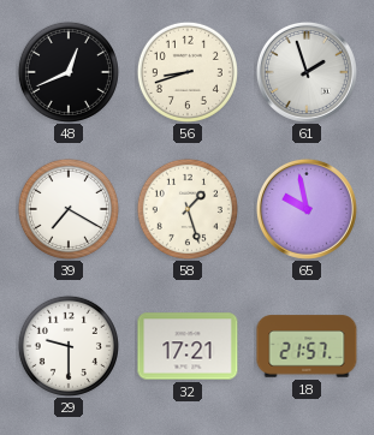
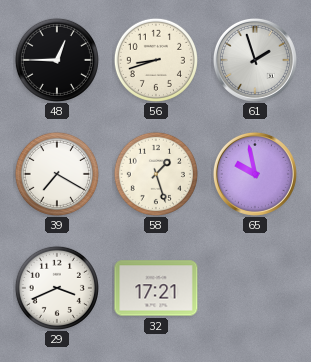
48: 12:41 -> 12:45 (57, 60)
29: 9:30 -> 3:41 (57, 288)
18: 21:57 -> none (307, 346)
